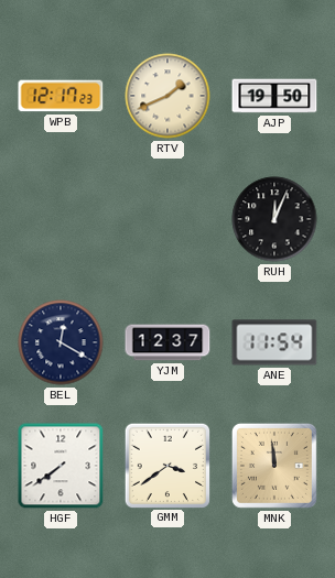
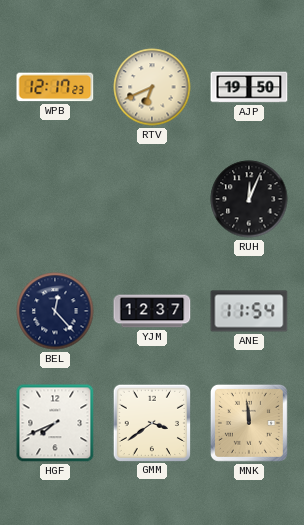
RTV: 1:41 -> 6:41 (152, 87)
BEL: 12:20 -> 12:23 (55, 311)
HGF: 7:39 -> 7:41 (55, 423)
